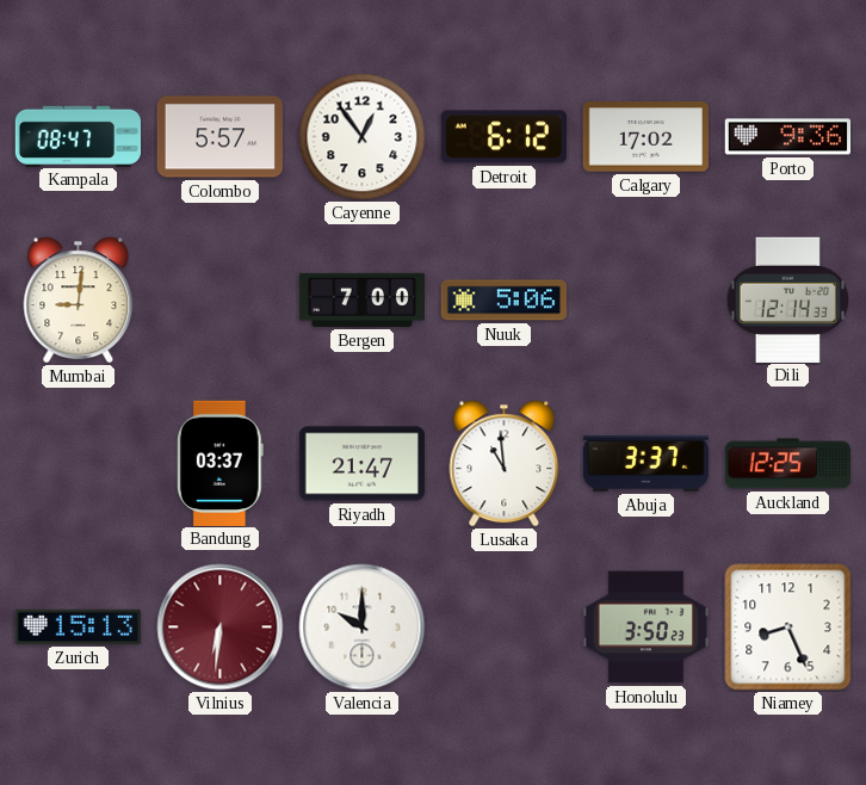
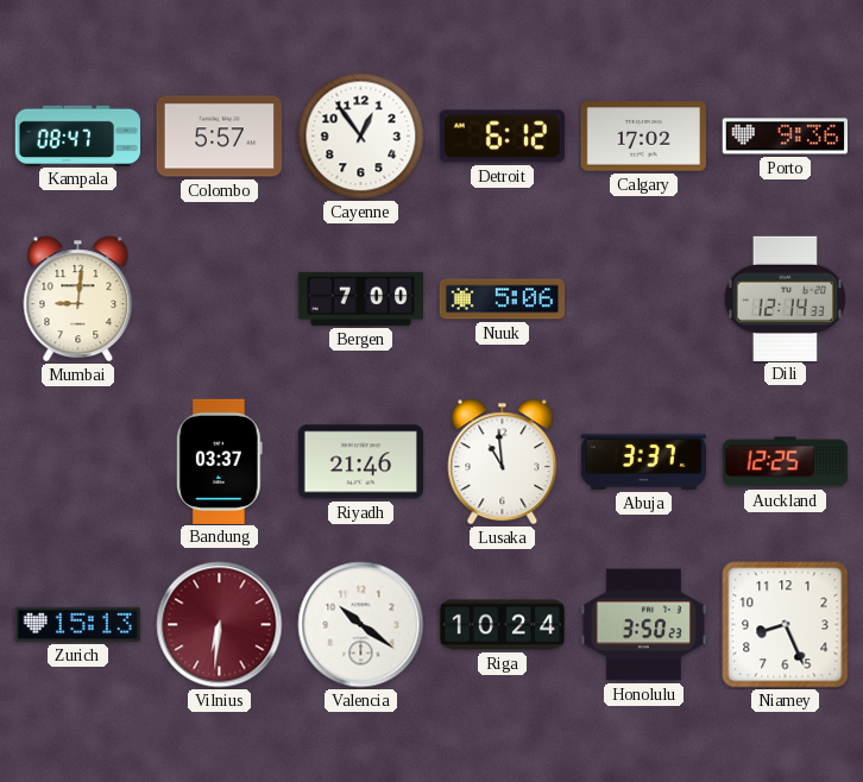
Riyadh: 21:47 -> 21:46 (360, 462)
Valencia: 10:00 -> 10:21 (361, 625)
Riga: none -> 10:24 (502, 625)
